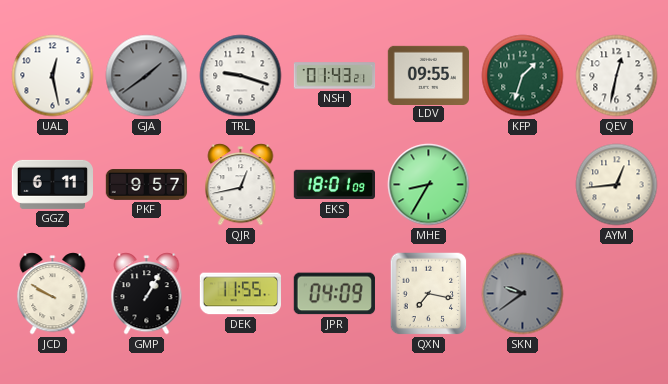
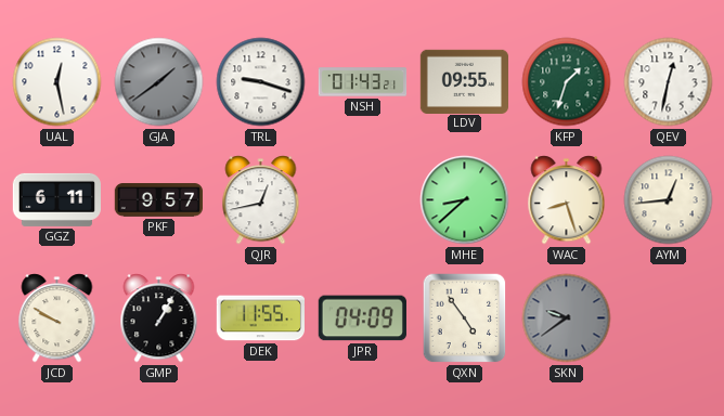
EKS: 18:01 -> none (334, 185)
MHE: 8:35 -> 8:38 (465, 200)
WAC: none -> 8:27 (567, 200)
QXN: 7:17 -> 4:54 (465, 318)
